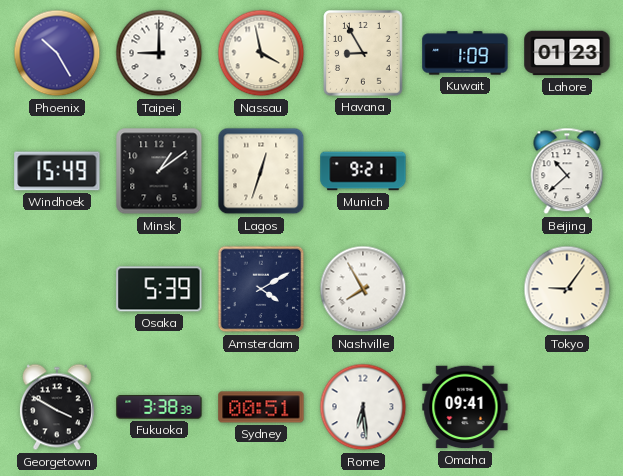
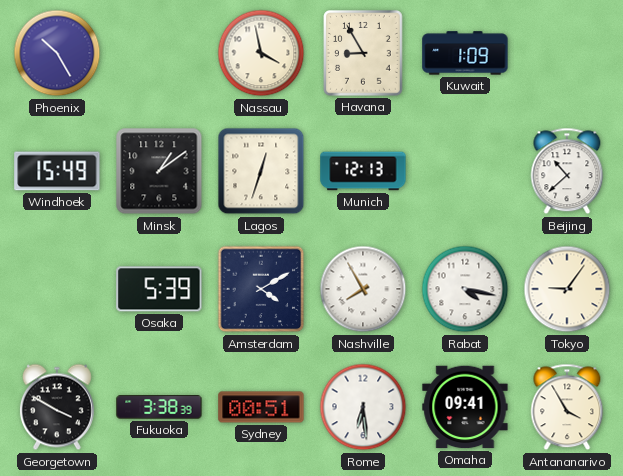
Taipei: 9:00 -> none (159, 53)
Lahore: 01:23 -> none (567, 53)
Munich: 9:21 -> 12:13 (363, 171)
Rabat: none -> 4:17 (465, 289)
Antananarivo: none -> 3:55 (567, 407)
